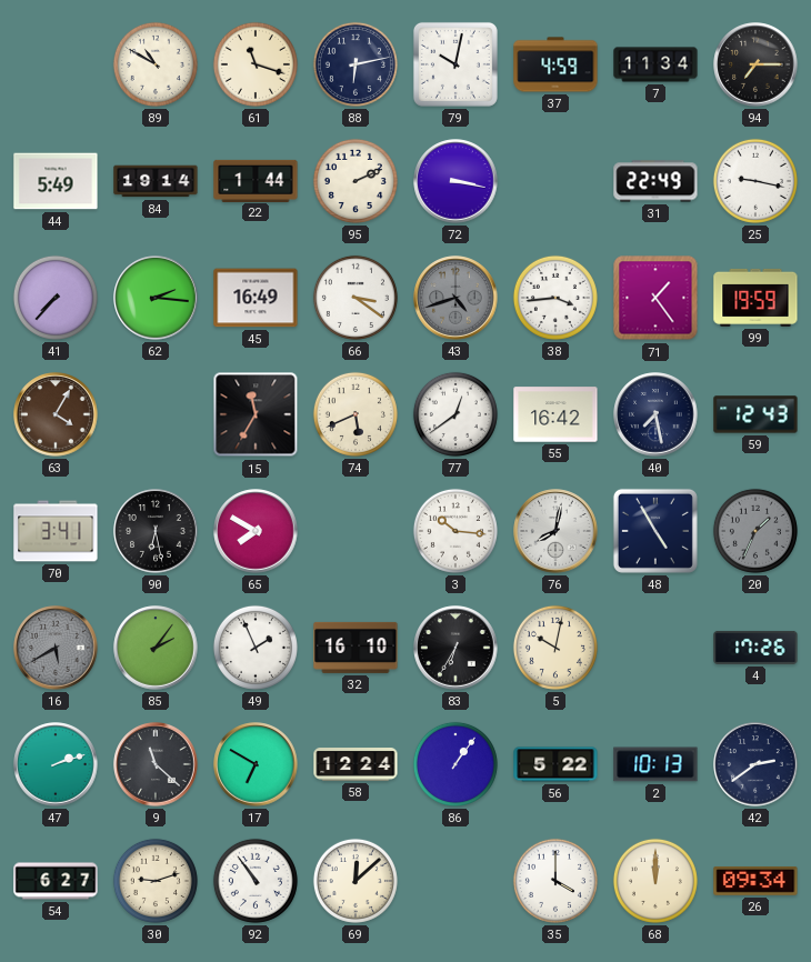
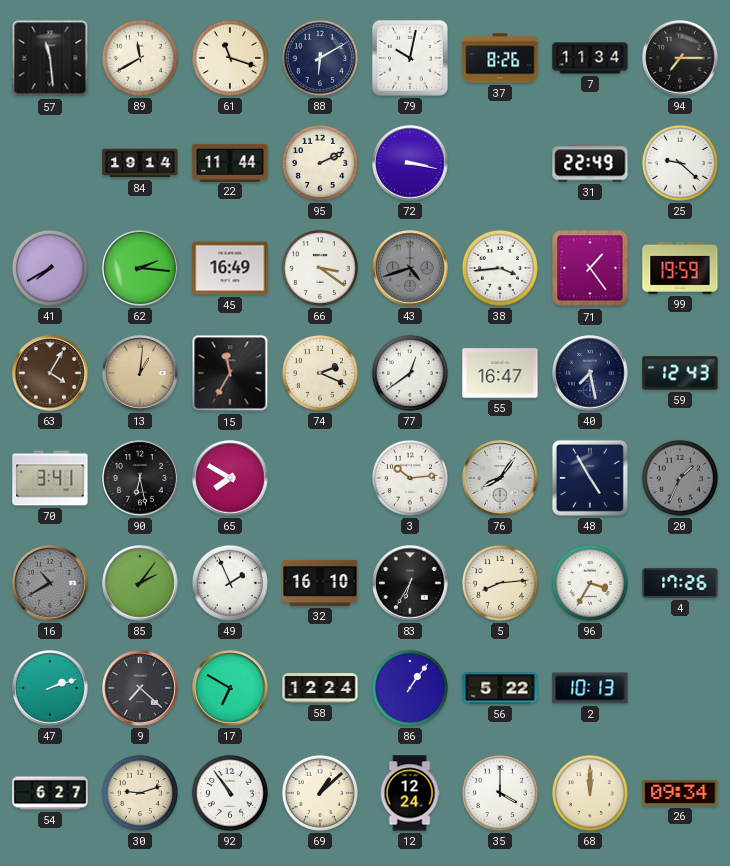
57: none -> 11:29 (50, 58)
89: 10:50 -> 11:40 (140, 58)
88: 6:13 -> 6:10 (320, 58)
37: 4:59 -> 8:26 (500, 58)
44: 5:49 -> none (56, 181)
22: 1:44 -> 11:44 (230, 162)
25: 9:17 -> 9:22 (680, 163)
41: 7:37 -> 7:40 (50, 268)
13: none -> 1:01 (140, 373)
74: 5:41 -> 2:19 (320, 373)
55: 16:42 -> 16:47 (500, 373)
3: 10:16 -> 10:14 (410, 478)
76: 8:02 -> 8:06 (500, 478)
16: 5:40 -> 10:40 (50, 583)
5: 10:02 -> 8:14 (500, 583)
96: none -> 3:35 (590, 583)
9: 11:22 -> 7:22 (140, 688)
42: 2:39 -> none (755, 764)
69: 12:08 -> 1:08 (320, 793)
12: none -> 12:24 (410, 793)
